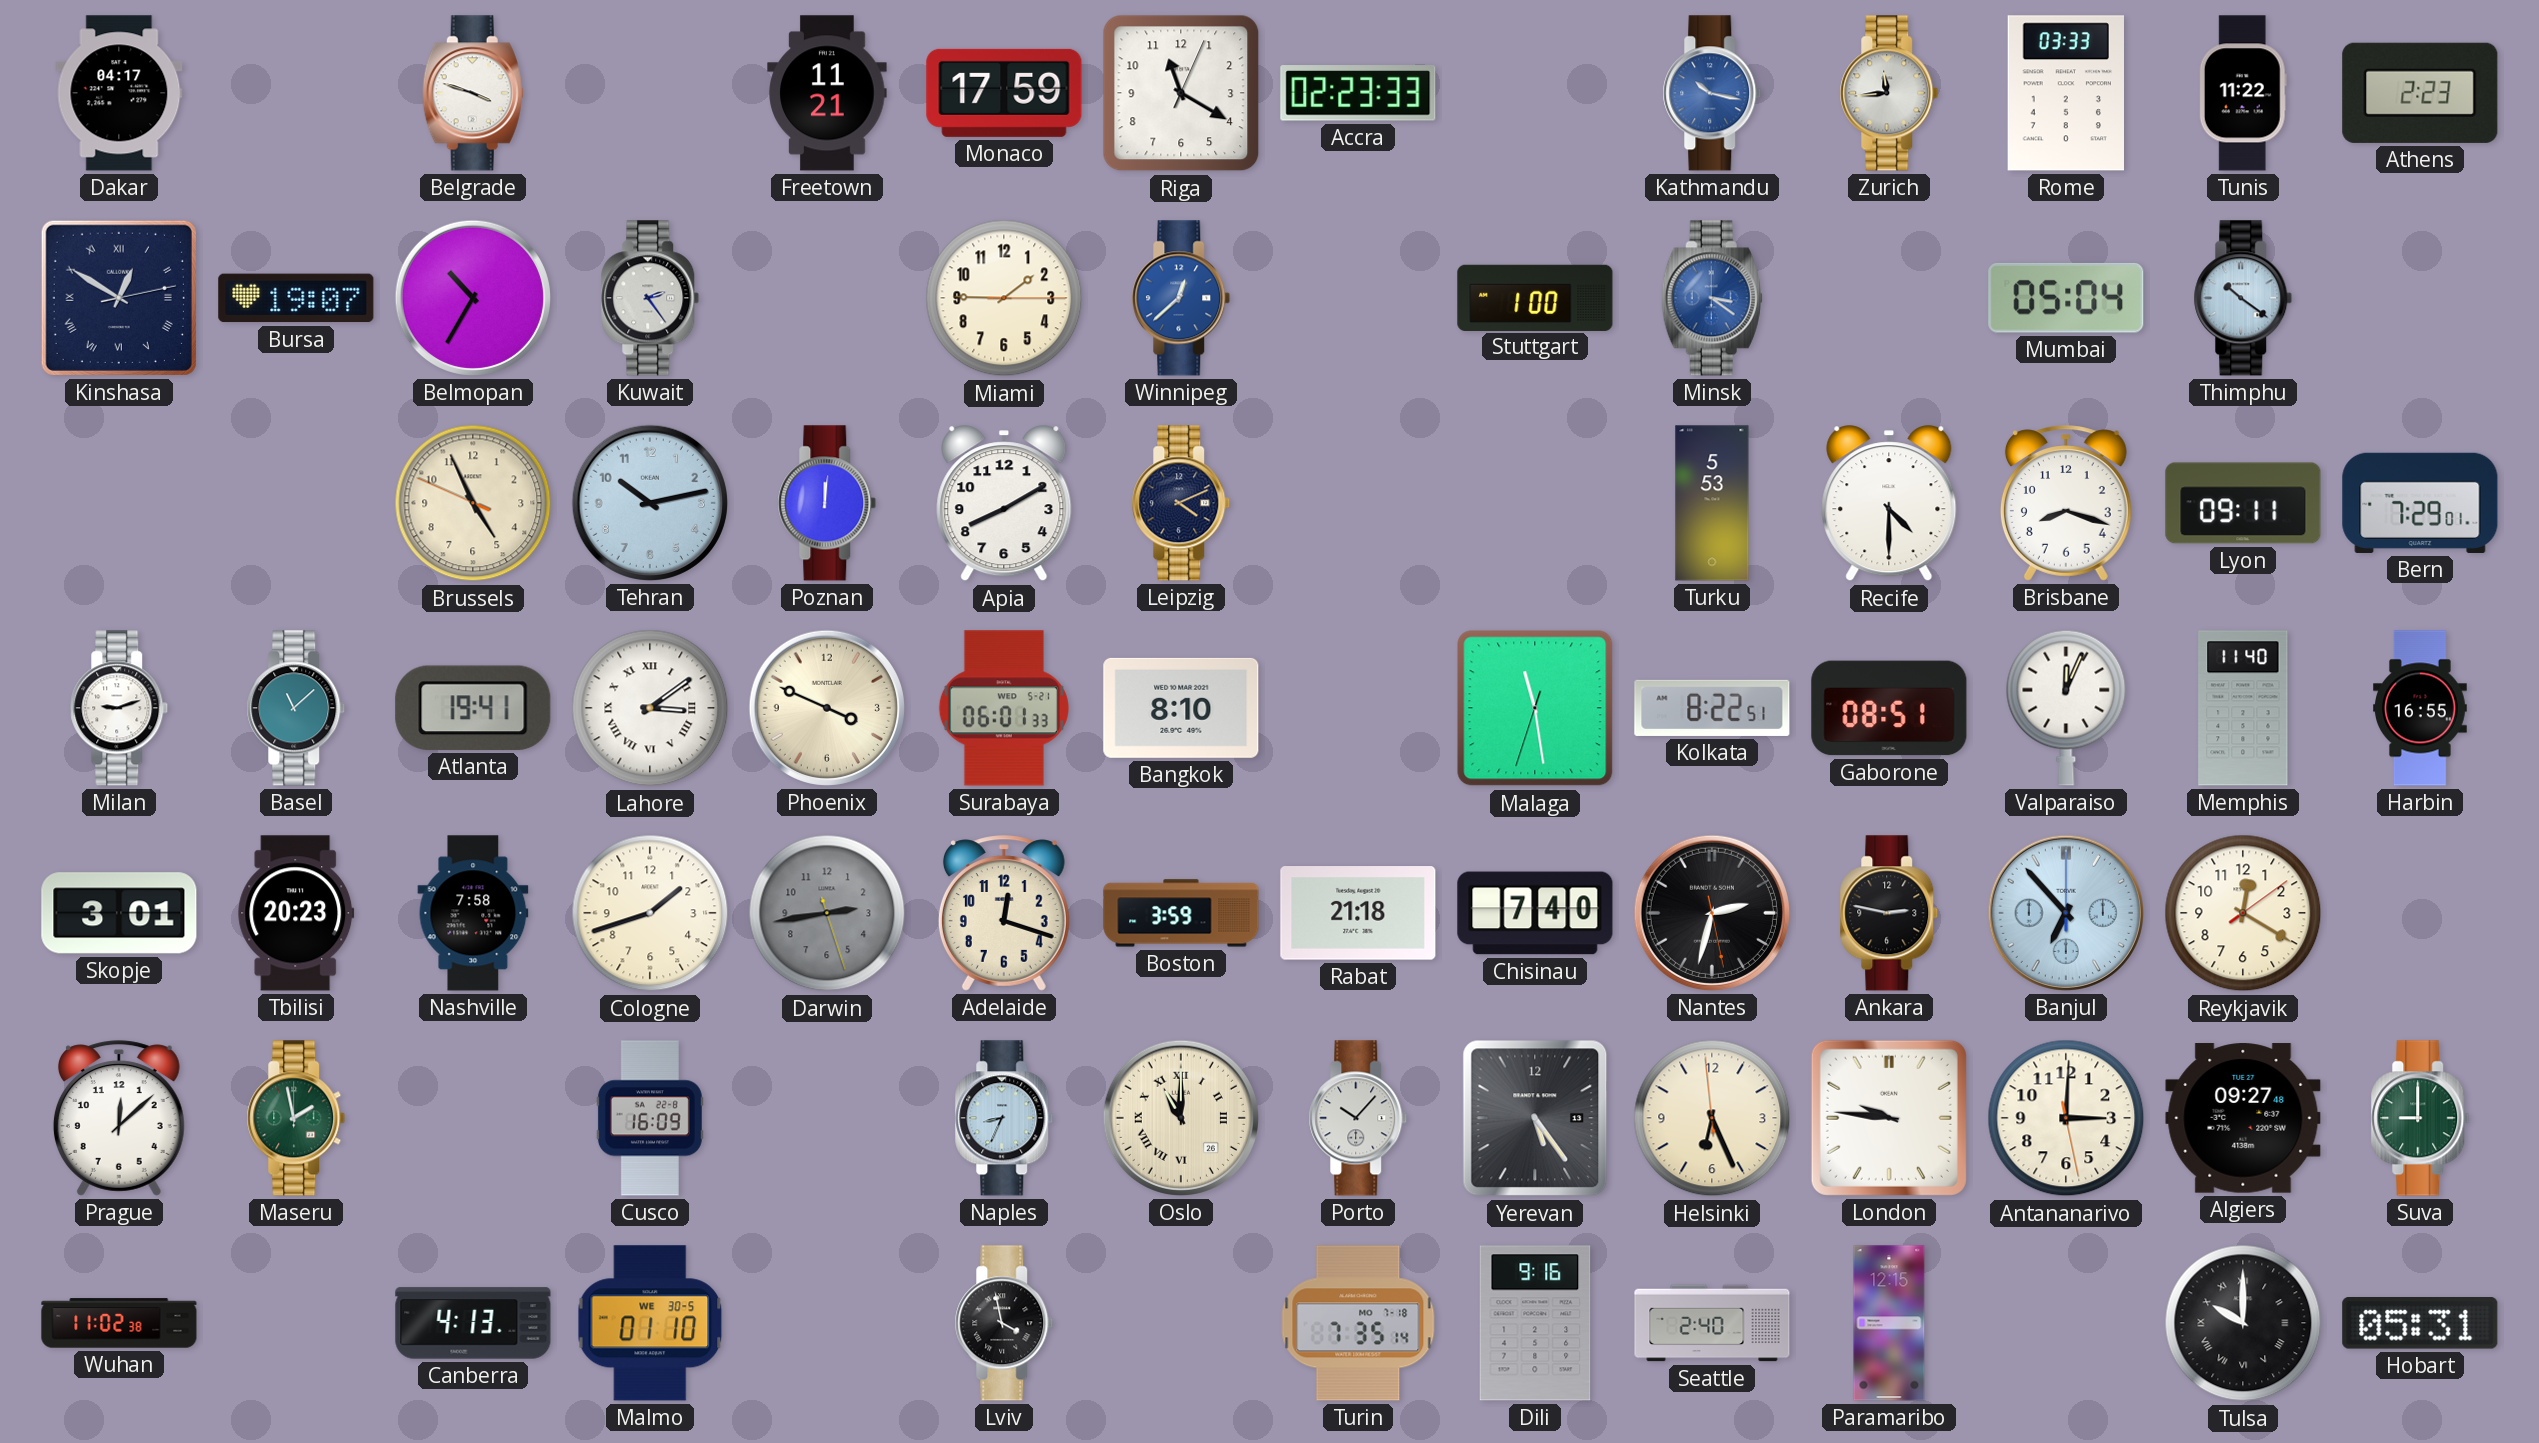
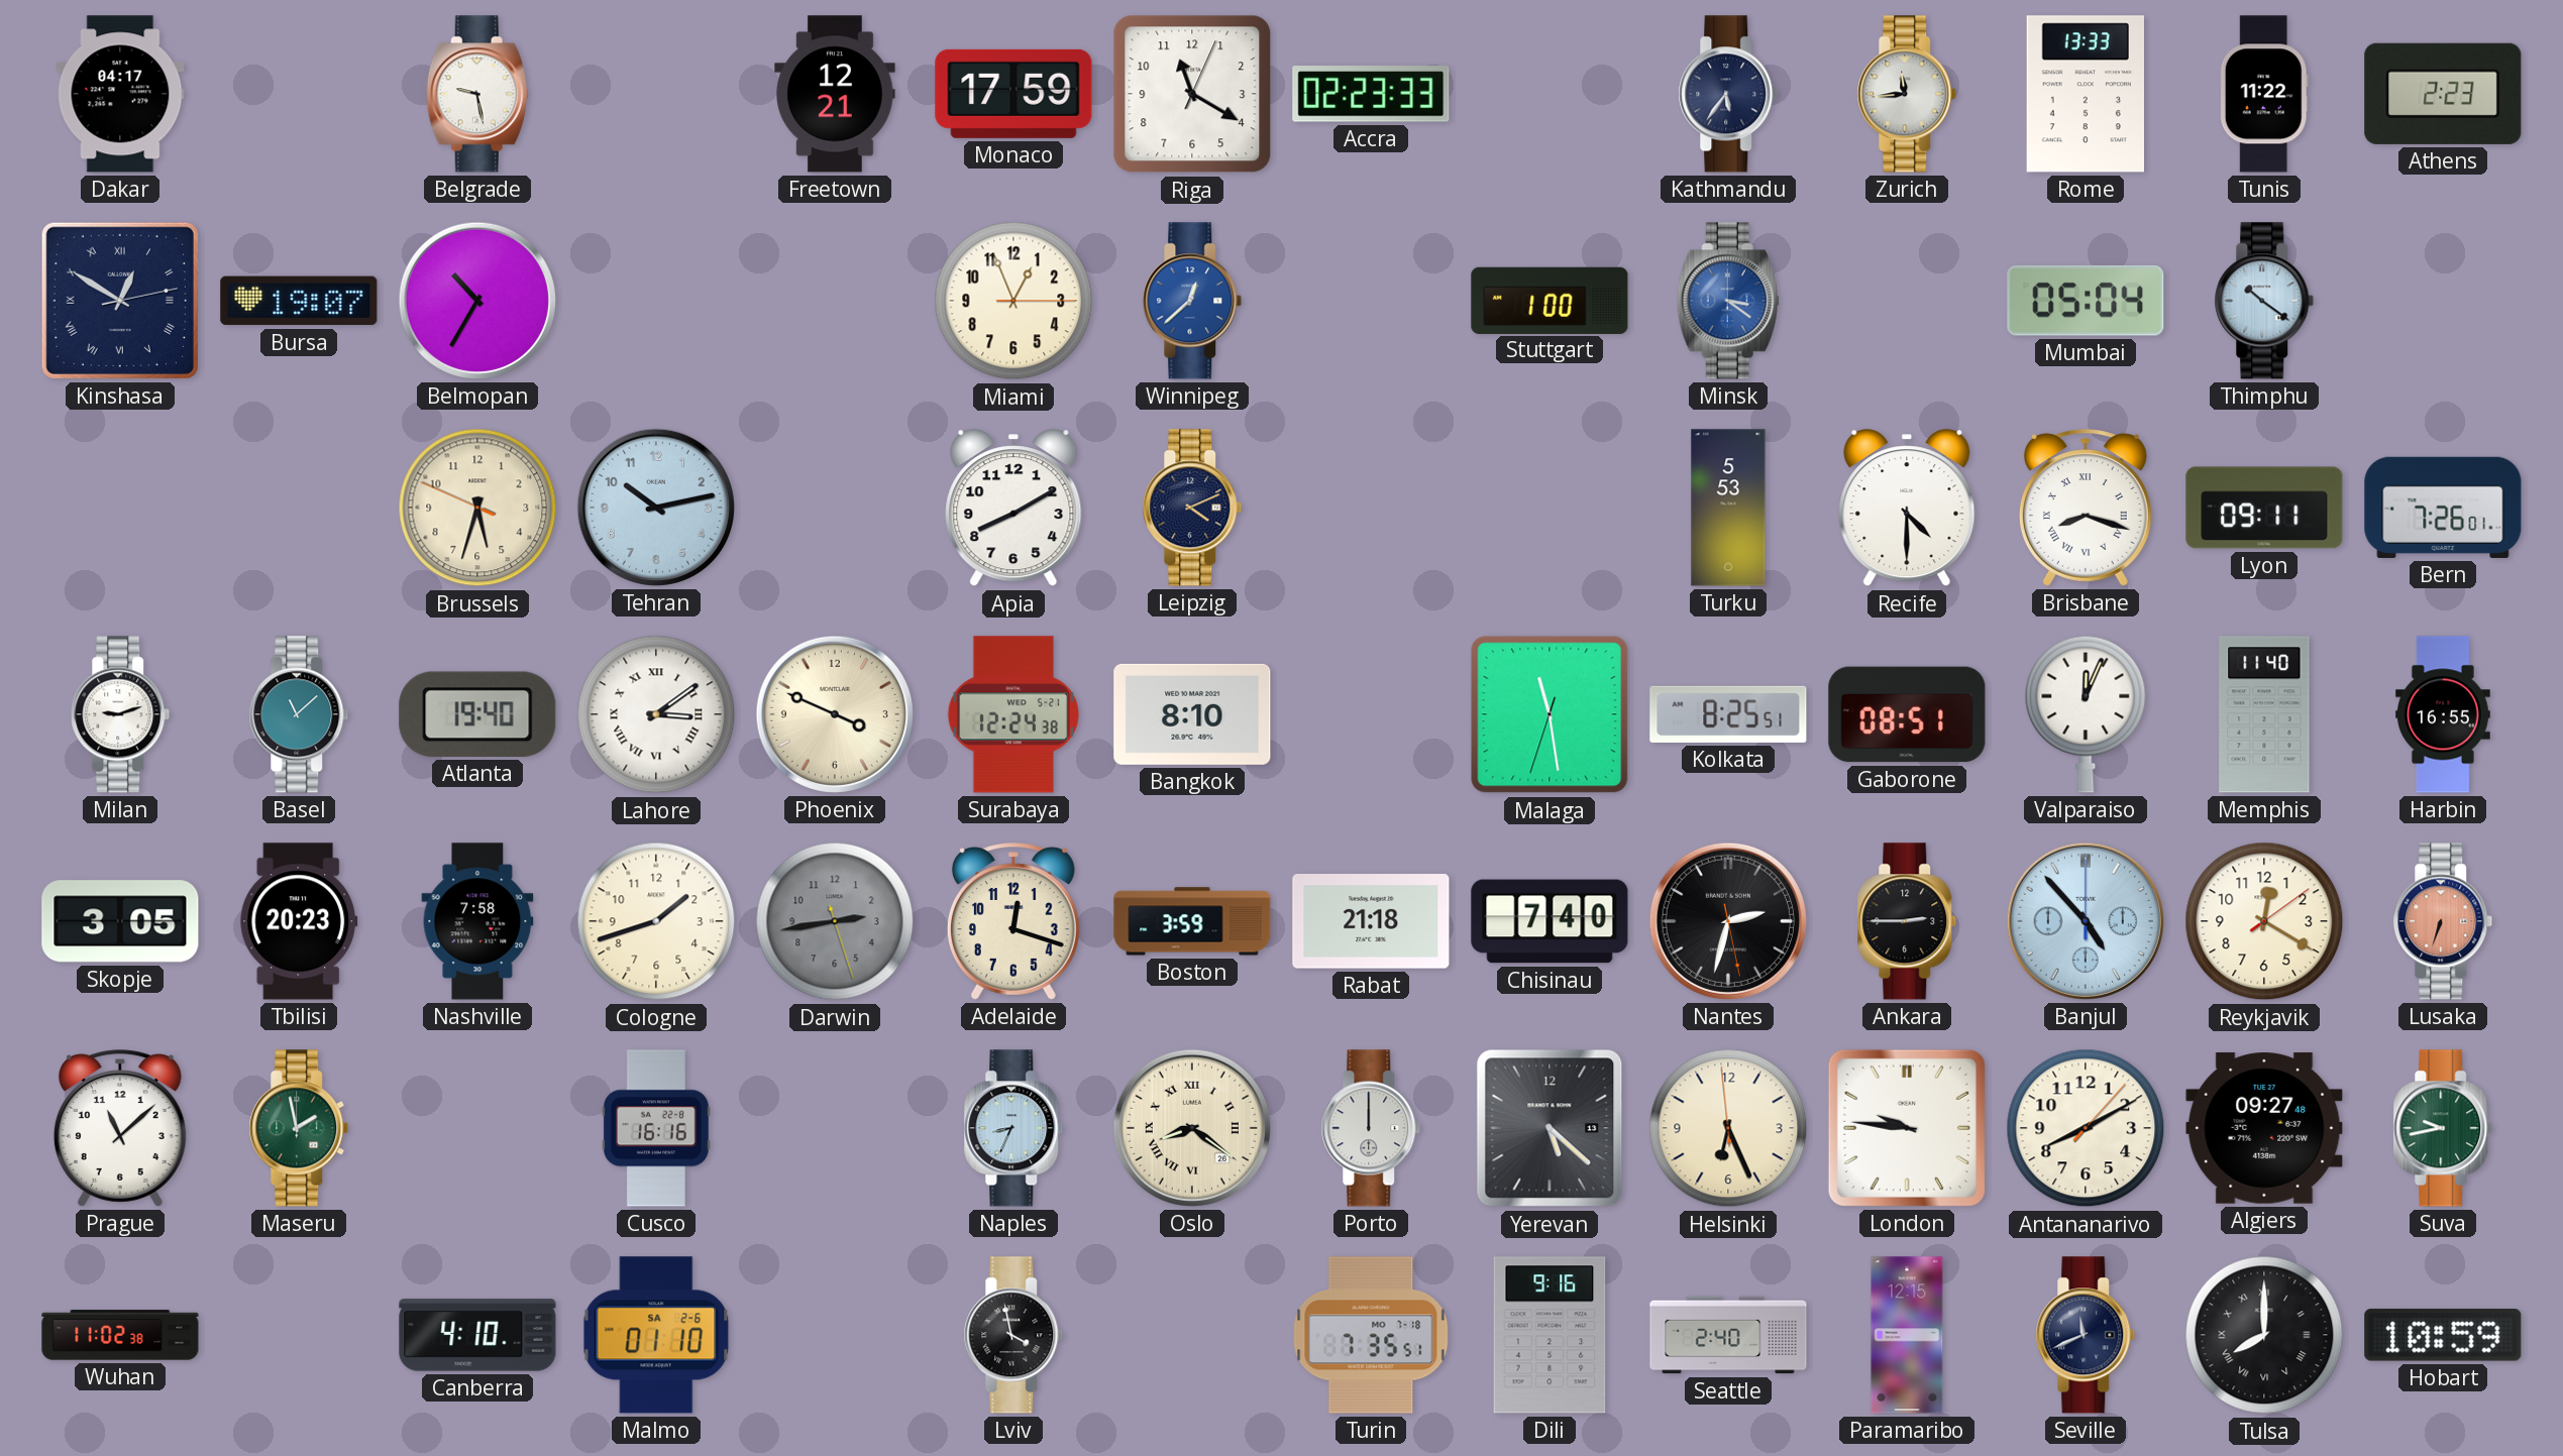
Belgrade: 3:48 -> 9:28 (477, 94)
Freetown: 11:21 -> 12:21 (835, 94)
Kathmandu: 10:17 -> 5:36 (1728, 94)
Kathmandu dial: blue -> navy (1728, 94)
Rome: 03:33 -> 13:33 (2085, 94)
Kuwait: 2:24 -> none (650, 298)
Miami: 1:45 -> 12:56 (1013, 301)
Brussels: 4:55 -> 5:32 (477, 508)
Poznan: 12:01 -> none (827, 503)
Brisbane numerals: Arabic -> Roman (2086, 508)
Bern: 7:29 -> 7:26 (2443, 508)
Atlanta: 19:41 -> 19:40 (477, 714)
Surabaya: 06:01 -> 12:24 (1013, 714)
Kolkata: 8:22 -> 8:25 (1728, 714)
Skopje: 3:01 -> 3:05 (120, 921)
Ankara: 2:47 -> 2:45 (1907, 921)
Banjul: 6:53 -> 4:53 (2086, 921)
Lusaka: none -> 6:33 (2443, 921)
Prague: 12:08 -> 11:08 (120, 1128)
Cusco: 16:09 -> 16:16 (656, 1128)
Oslo: 11:00 -> 8:21 (1192, 1128)
Porto: 10:07 -> 12:00 (1371, 1128)
Yerevan: 5:24 -> 5:22 (1550, 1128)
Antananarivo: 3:00 -> 8:10 (2086, 1128)
Suva: 9:00 -> 9:43 (2443, 1128)
Canberra: 4:13 -> 4:10 (477, 1335)
Malmo date: WE 30-5 -> SA 2-6 (656, 1335)
Turin: 7:35:14 -> 7:35:51 (1371, 1335)
Seville: none -> 11:41 (2086, 1335)
Tulsa: 10:00 -> 8:00 (2264, 1335)
Hobart: 05:31 -> 10:59 (2443, 1336)
